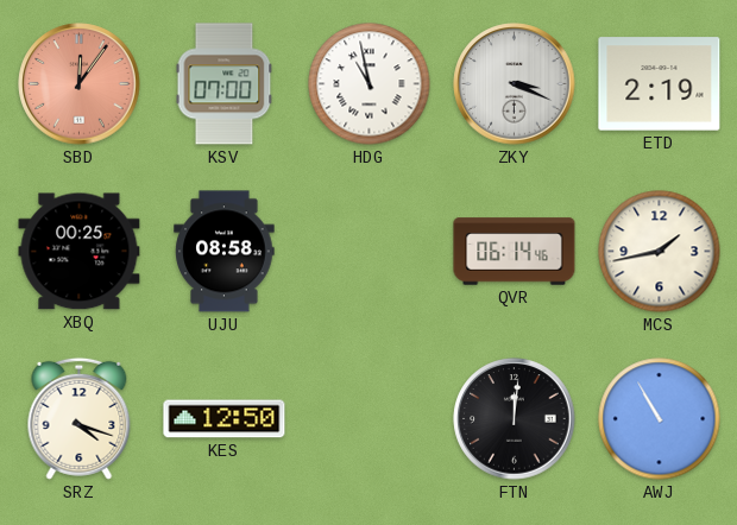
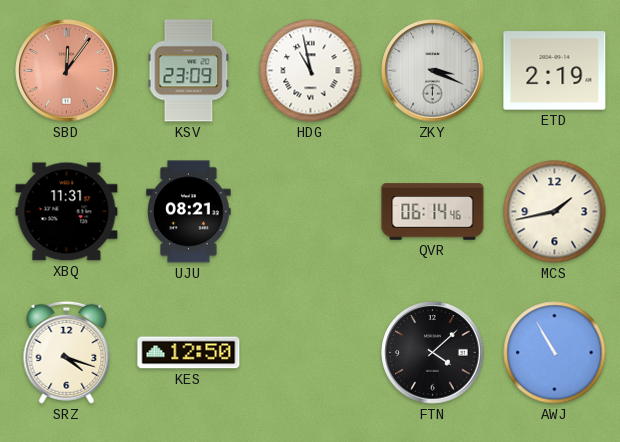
KSV: 07:00 -> 23:09 (189, 71)
XBQ: 00:25 -> 11:31 (67, 212)
UJU: 08:58 -> 08:21 (189, 212)
FTN: 12:01 -> 4:08 (433, 353)
